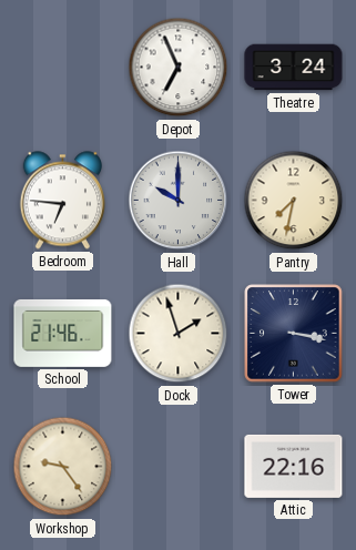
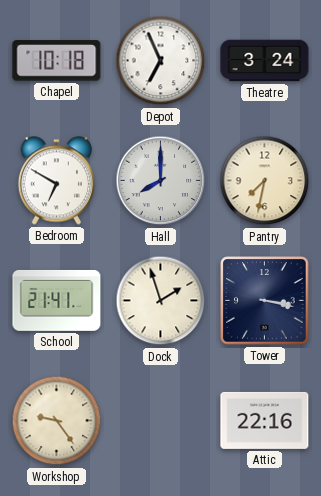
Chapel: none -> 10:18 (57, 61)
Bedroom: 6:46 -> 6:50 (56, 181)
Hall: 10:00 -> 8:00 (161, 181)
School: 21:46 -> 21:41 (57, 300)
